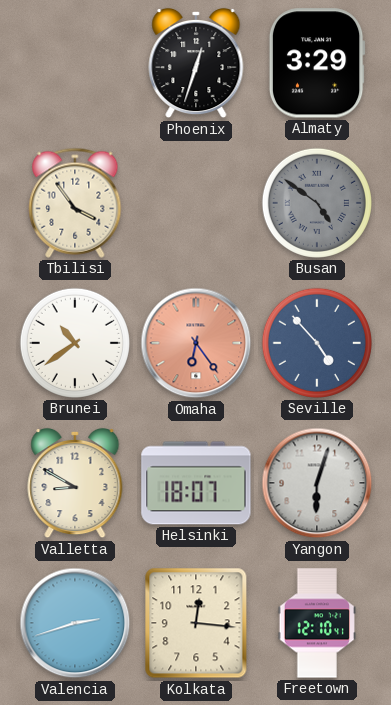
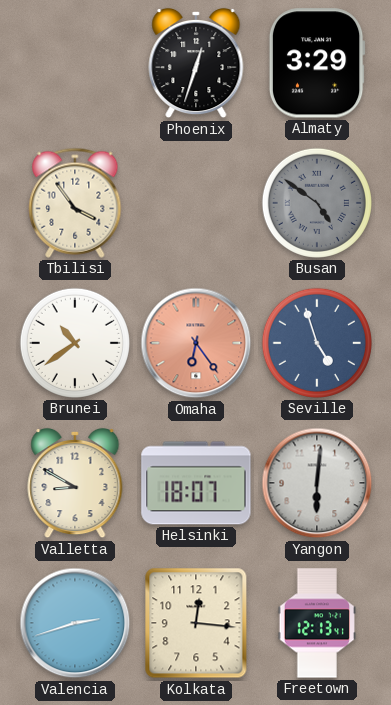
Seville: 4:53 -> 4:57 (317, 343)
Yangon: 6:03 -> 6:01 (317, 483)
Freetown: 12:10 -> 12:13 (317, 623)
